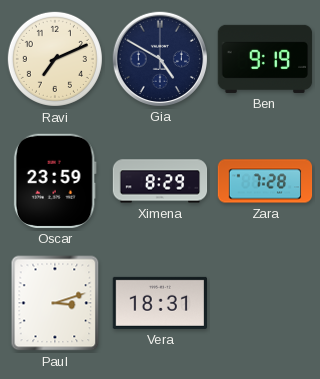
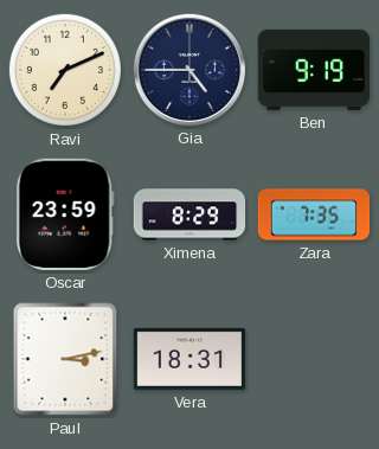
Gia: 4:50 -> 4:45 (188, 69)
Zara: 7:28 -> 7:35 (314, 214)
Paul: 3:12 -> 3:13 (65, 359)
